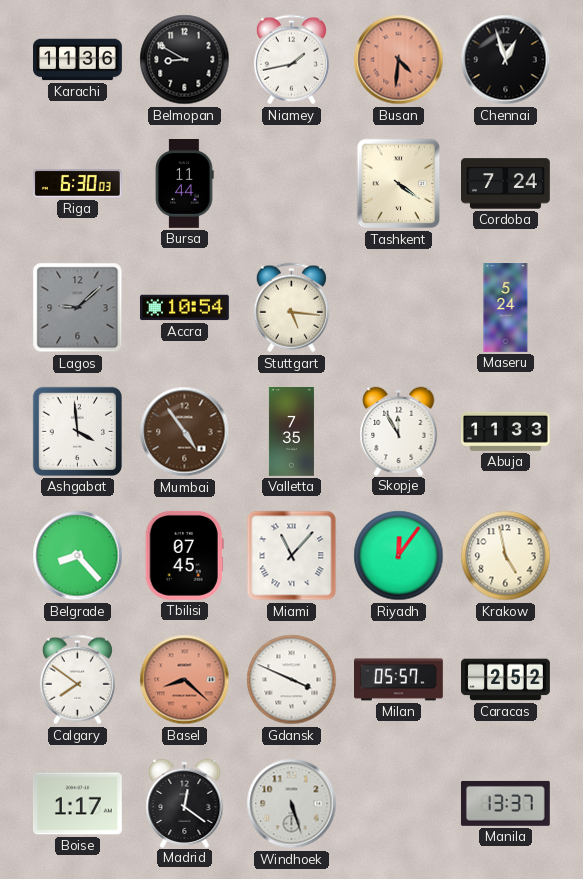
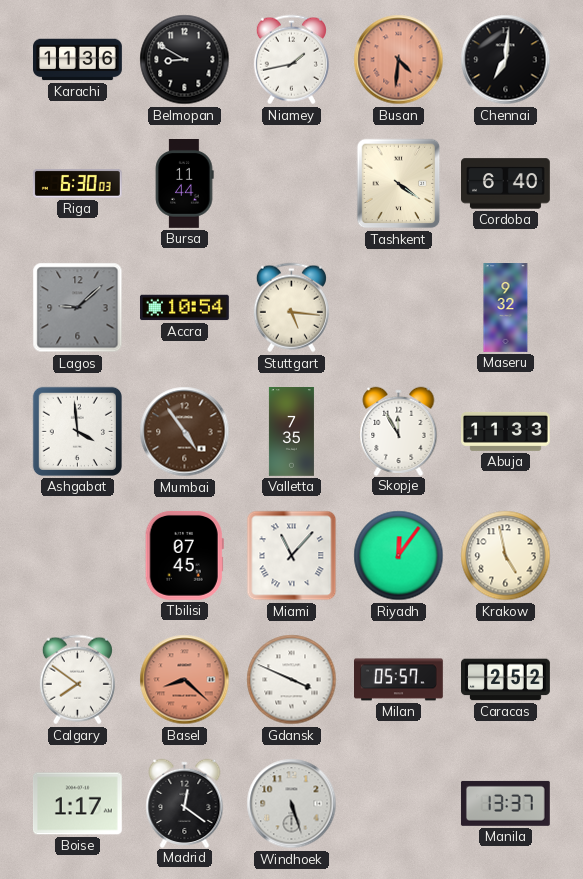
Chennai: 12:57 -> 7:01 (506, 60)
Cordoba: 7:24 -> 6:40 (506, 184)
Maseru: 5:24 -> 9:32 (506, 308)
Belgrade: 8:23 -> none (78, 556)
